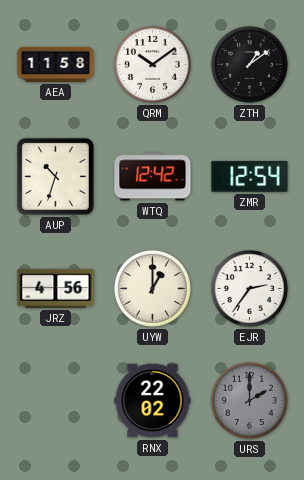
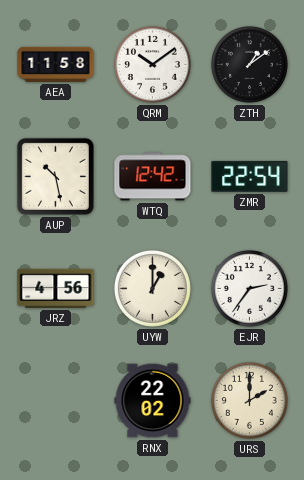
AUP: 10:33 -> 10:28 (55, 176)
ZMR: 12:54 -> 22:54 (250, 176)
URS dial: grey -> cream (249, 400)
